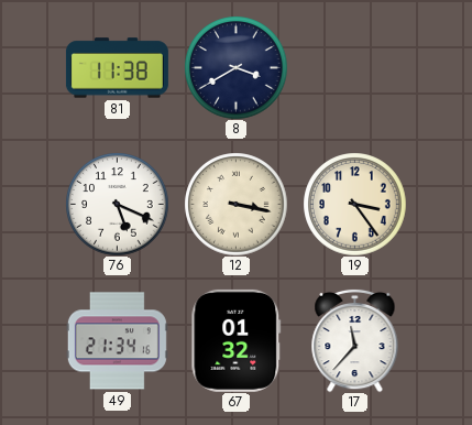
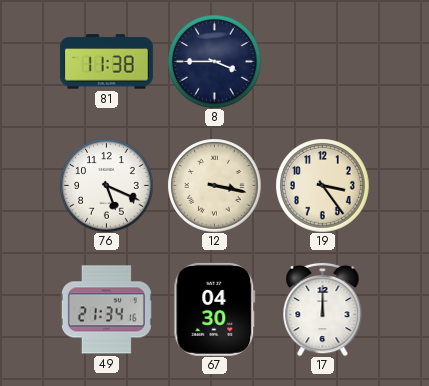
8: 3:40 -> 3:45 (214, 61)
67: 01:32 -> 04:30 (215, 309)
17: 11:37 -> 12:00 (323, 309)
